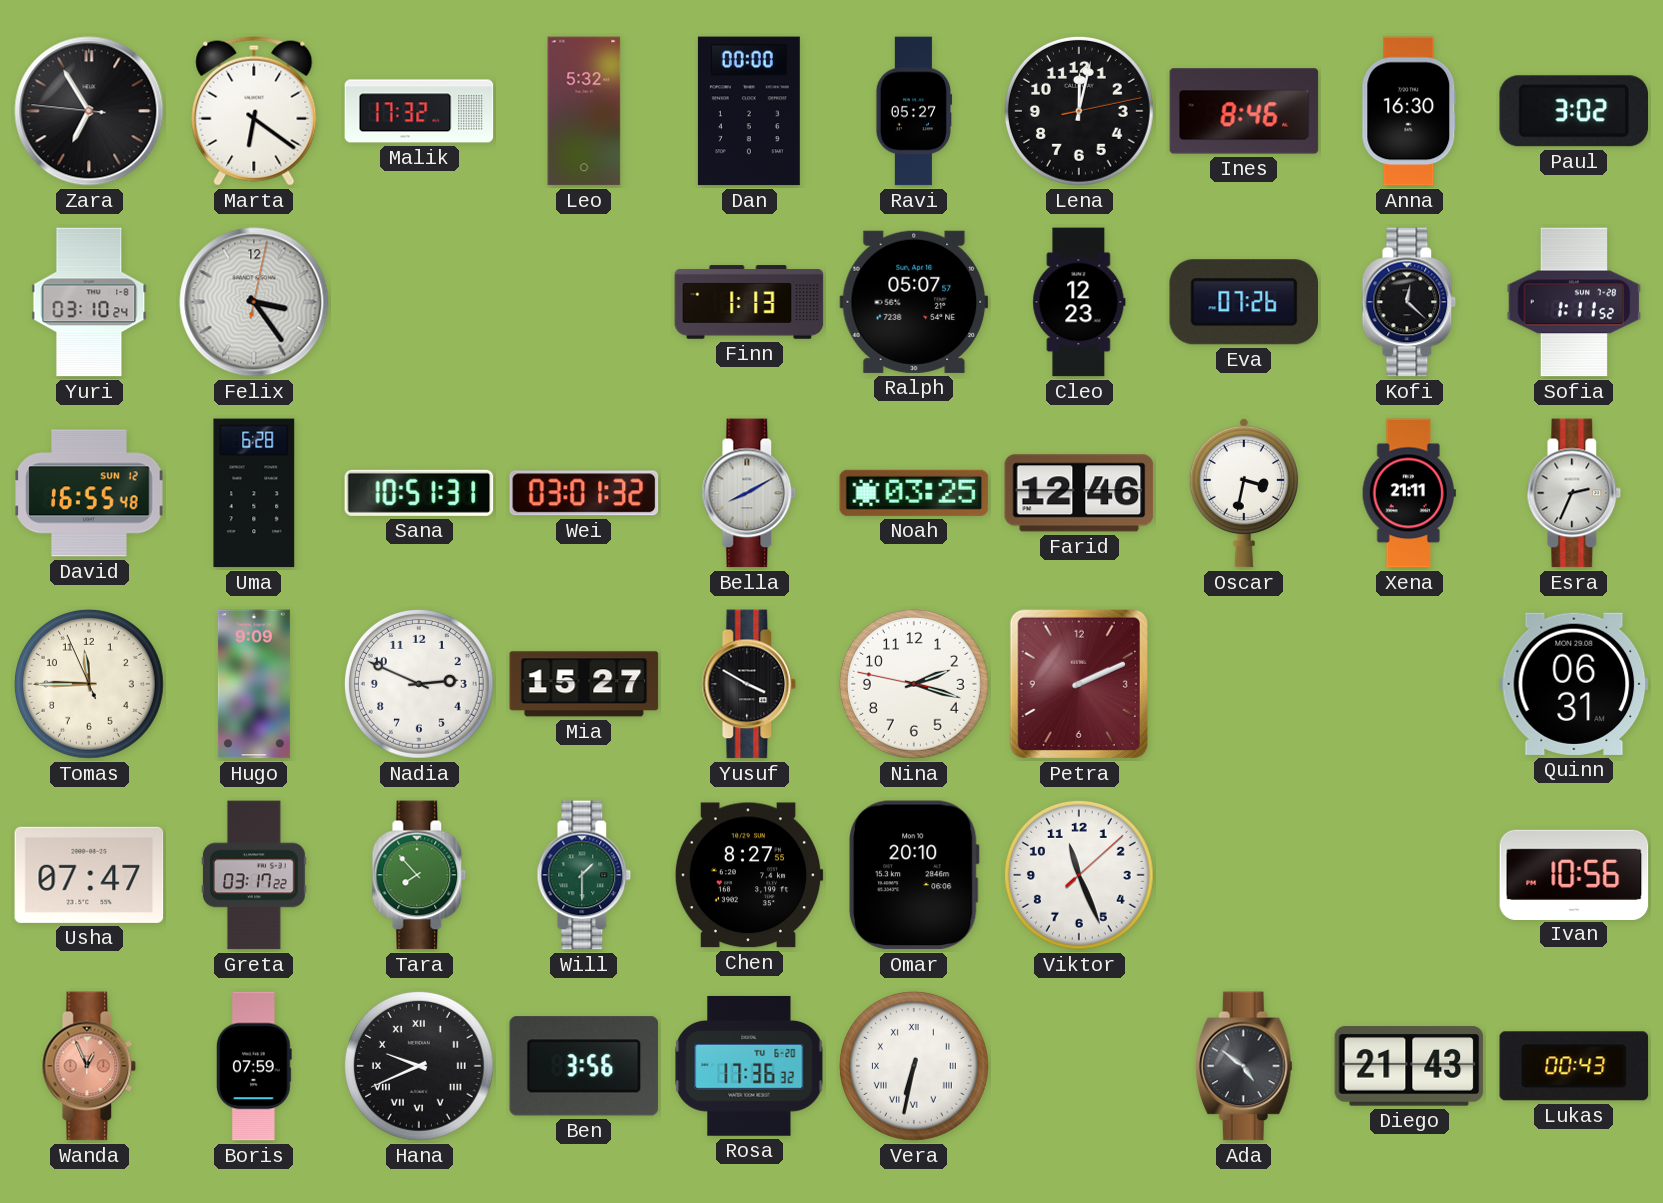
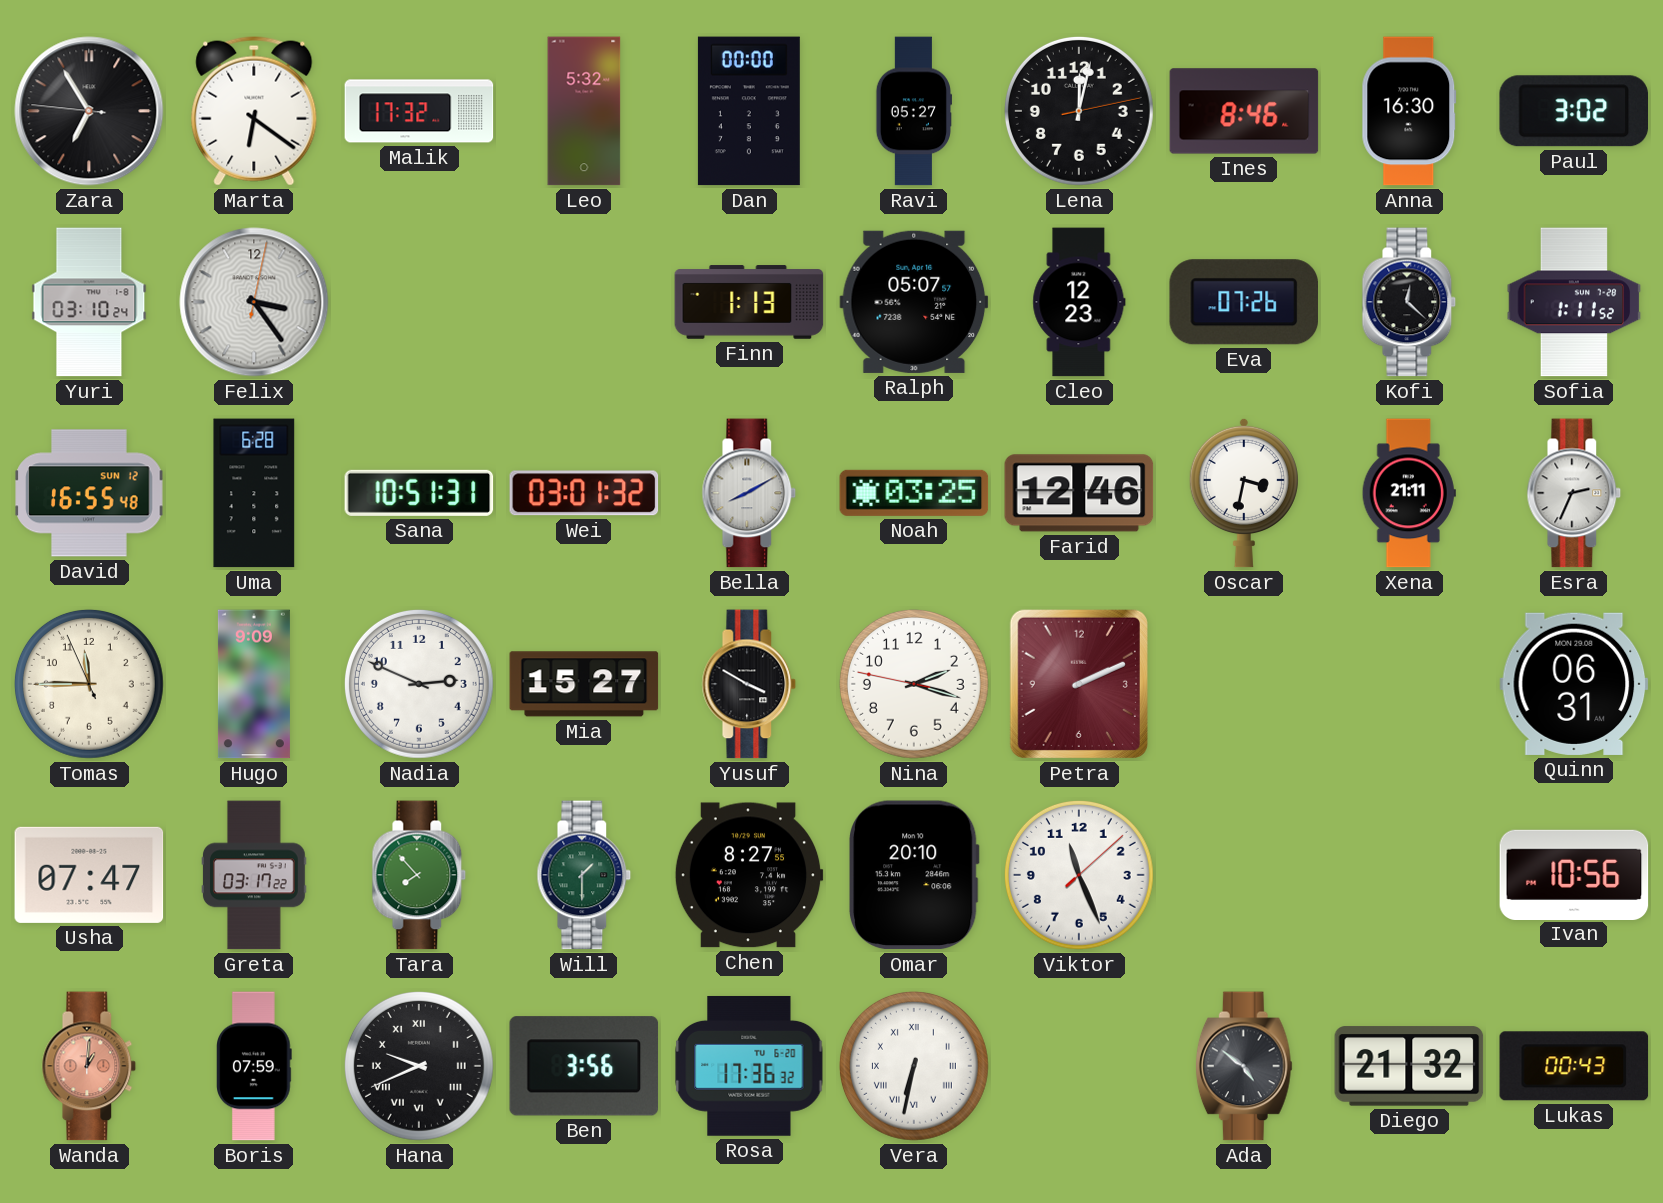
Wanda: 12:56 -> 1:01 (89, 1066)
Diego: 21:43 -> 21:32 (1409, 1066)
